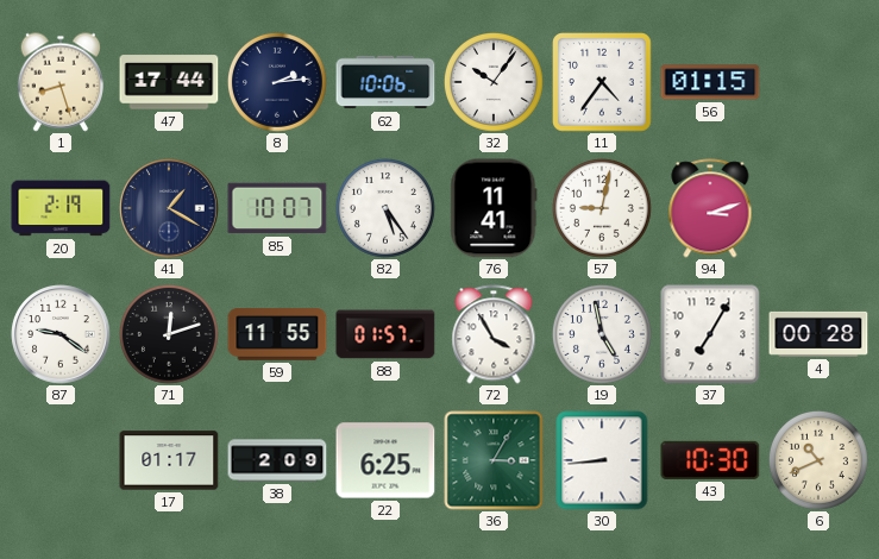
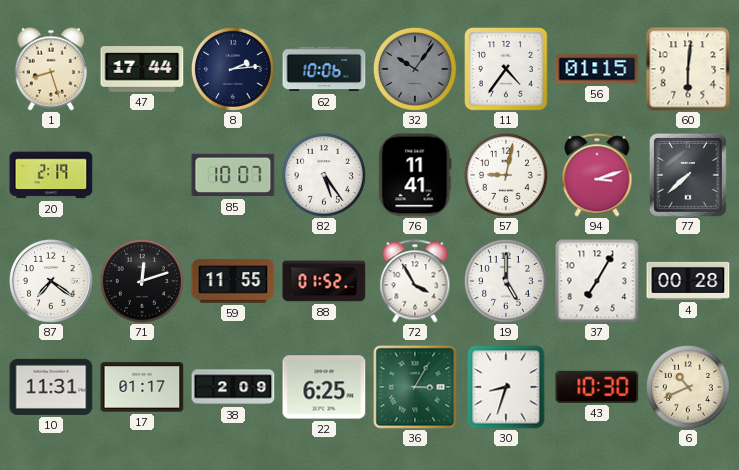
32 dial: white -> grey (415, 69)
60: none -> 6:01 (688, 69)
41: 1:20 -> none (169, 208)
77: none -> 7:38 (688, 175)
87: 9:21 -> 7:21 (51, 281)
88: 01:57 -> 01:52 (324, 281)
19: 4:58 -> 5:00 (506, 281)
10: none -> 11:31 (51, 387)
30: 8:44 -> 8:33 (506, 387)
